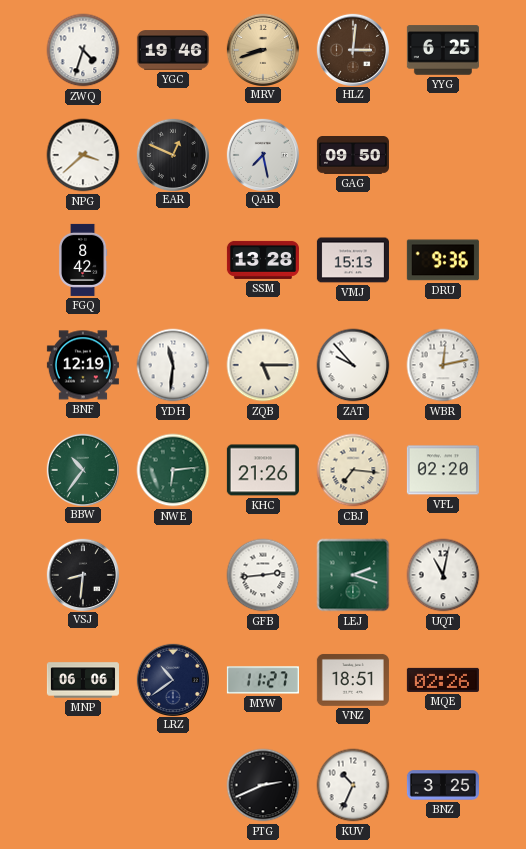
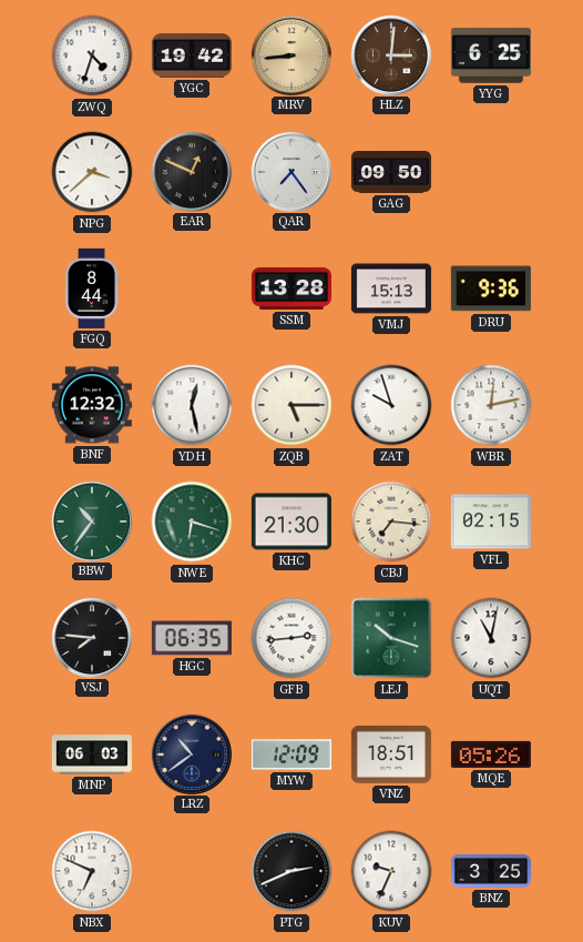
YGC: 19:46 -> 19:42 (192, 55)
MRV: 8:42 -> 8:44 (290, 54)
QAR: 7:28 -> 7:24 (290, 171)
FGQ: 8:42 -> 8:44 (92, 288)
BNF: 12:19 -> 12:32 (92, 405)
YDH: 11:31 -> 12:28 (192, 405)
ZAT: 9:53 -> 9:57 (391, 405)
NWE: 6:14 -> 6:18 (192, 521)
KHC: 21:26 -> 21:30 (291, 521)
VFL: 02:20 -> 02:15 (491, 521)
VSJ: 8:31 -> 7:46 (91, 637)
HGC: none -> 06:35 (192, 638)
LEJ: 2:18 -> 10:18 (391, 638)
MNP: 06:06 -> 06:03 (92, 754)
MYW: 11:27 -> 12:09 (291, 754)
MQE: 02:26 -> 05:26 (491, 754)
NBX: none -> 6:49 (92, 871)
KUV: 10:34 -> 9:34 (391, 871)
